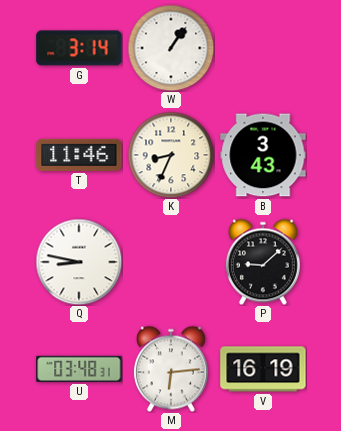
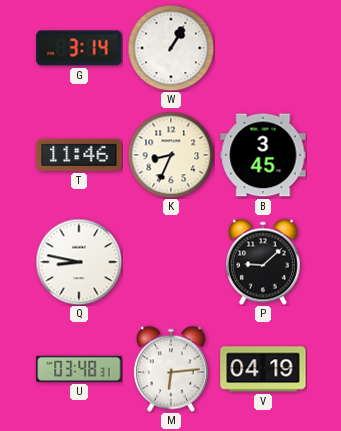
W: 1:06 -> 1:05 (171, 48)
B: 3:43 -> 3:45 (263, 155)
V: 16:19 -> 04:19 (263, 369)
